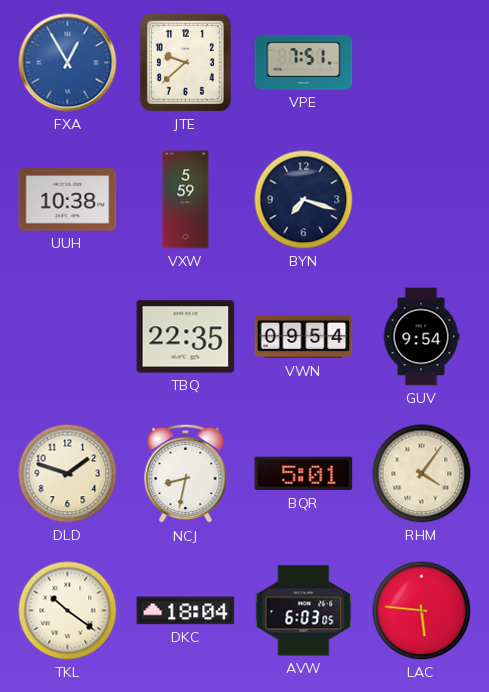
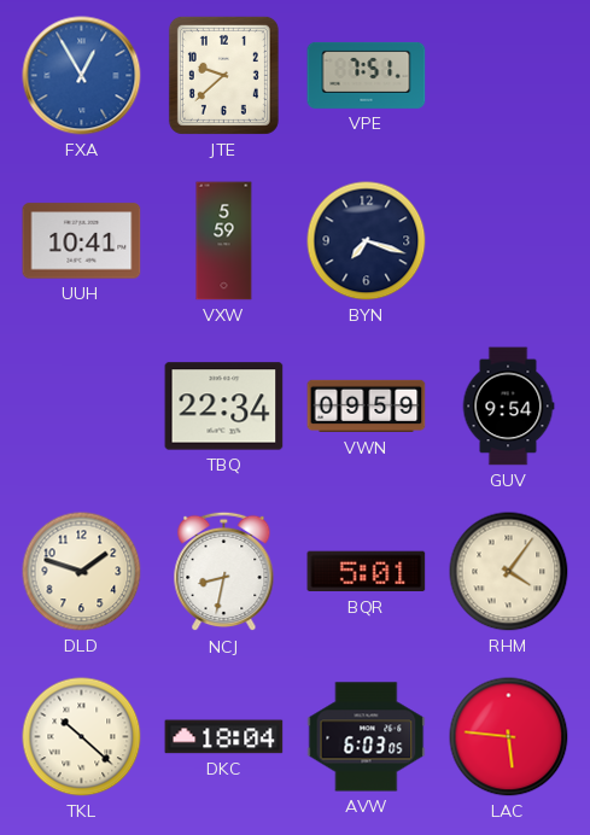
UUH: 10:38 -> 10:41 (82, 241)
TBQ: 22:35 -> 22:34 (224, 407)
VWN: 09:54 -> 09:59 (367, 407)
TKL: 10:21 -> 10:22 (82, 737)
